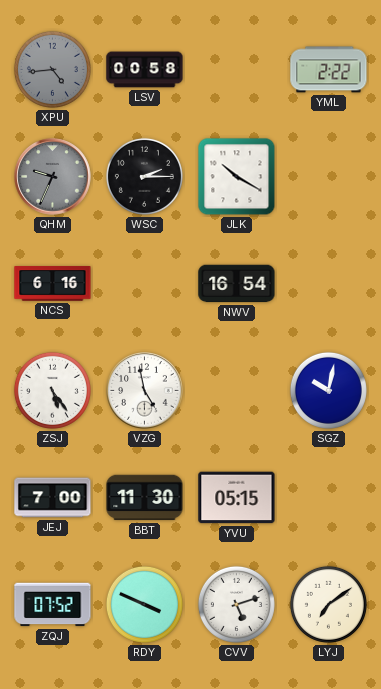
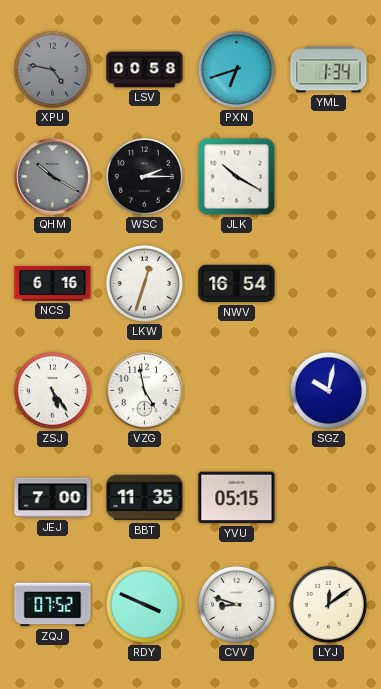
XPU: 4:44 -> 4:47 (52, 69)
PXN: none -> 6:42 (236, 69)
YML: 2:22 -> 1:34 (329, 70)
QHM: 9:34 -> 10:20 (53, 177)
LKW: none -> 12:33 (144, 283)
BBT: 11:30 -> 11:35 (145, 498)
CVV: 5:12 -> 8:48 (236, 604)
LYJ: 7:09 -> 12:09 (328, 604)
